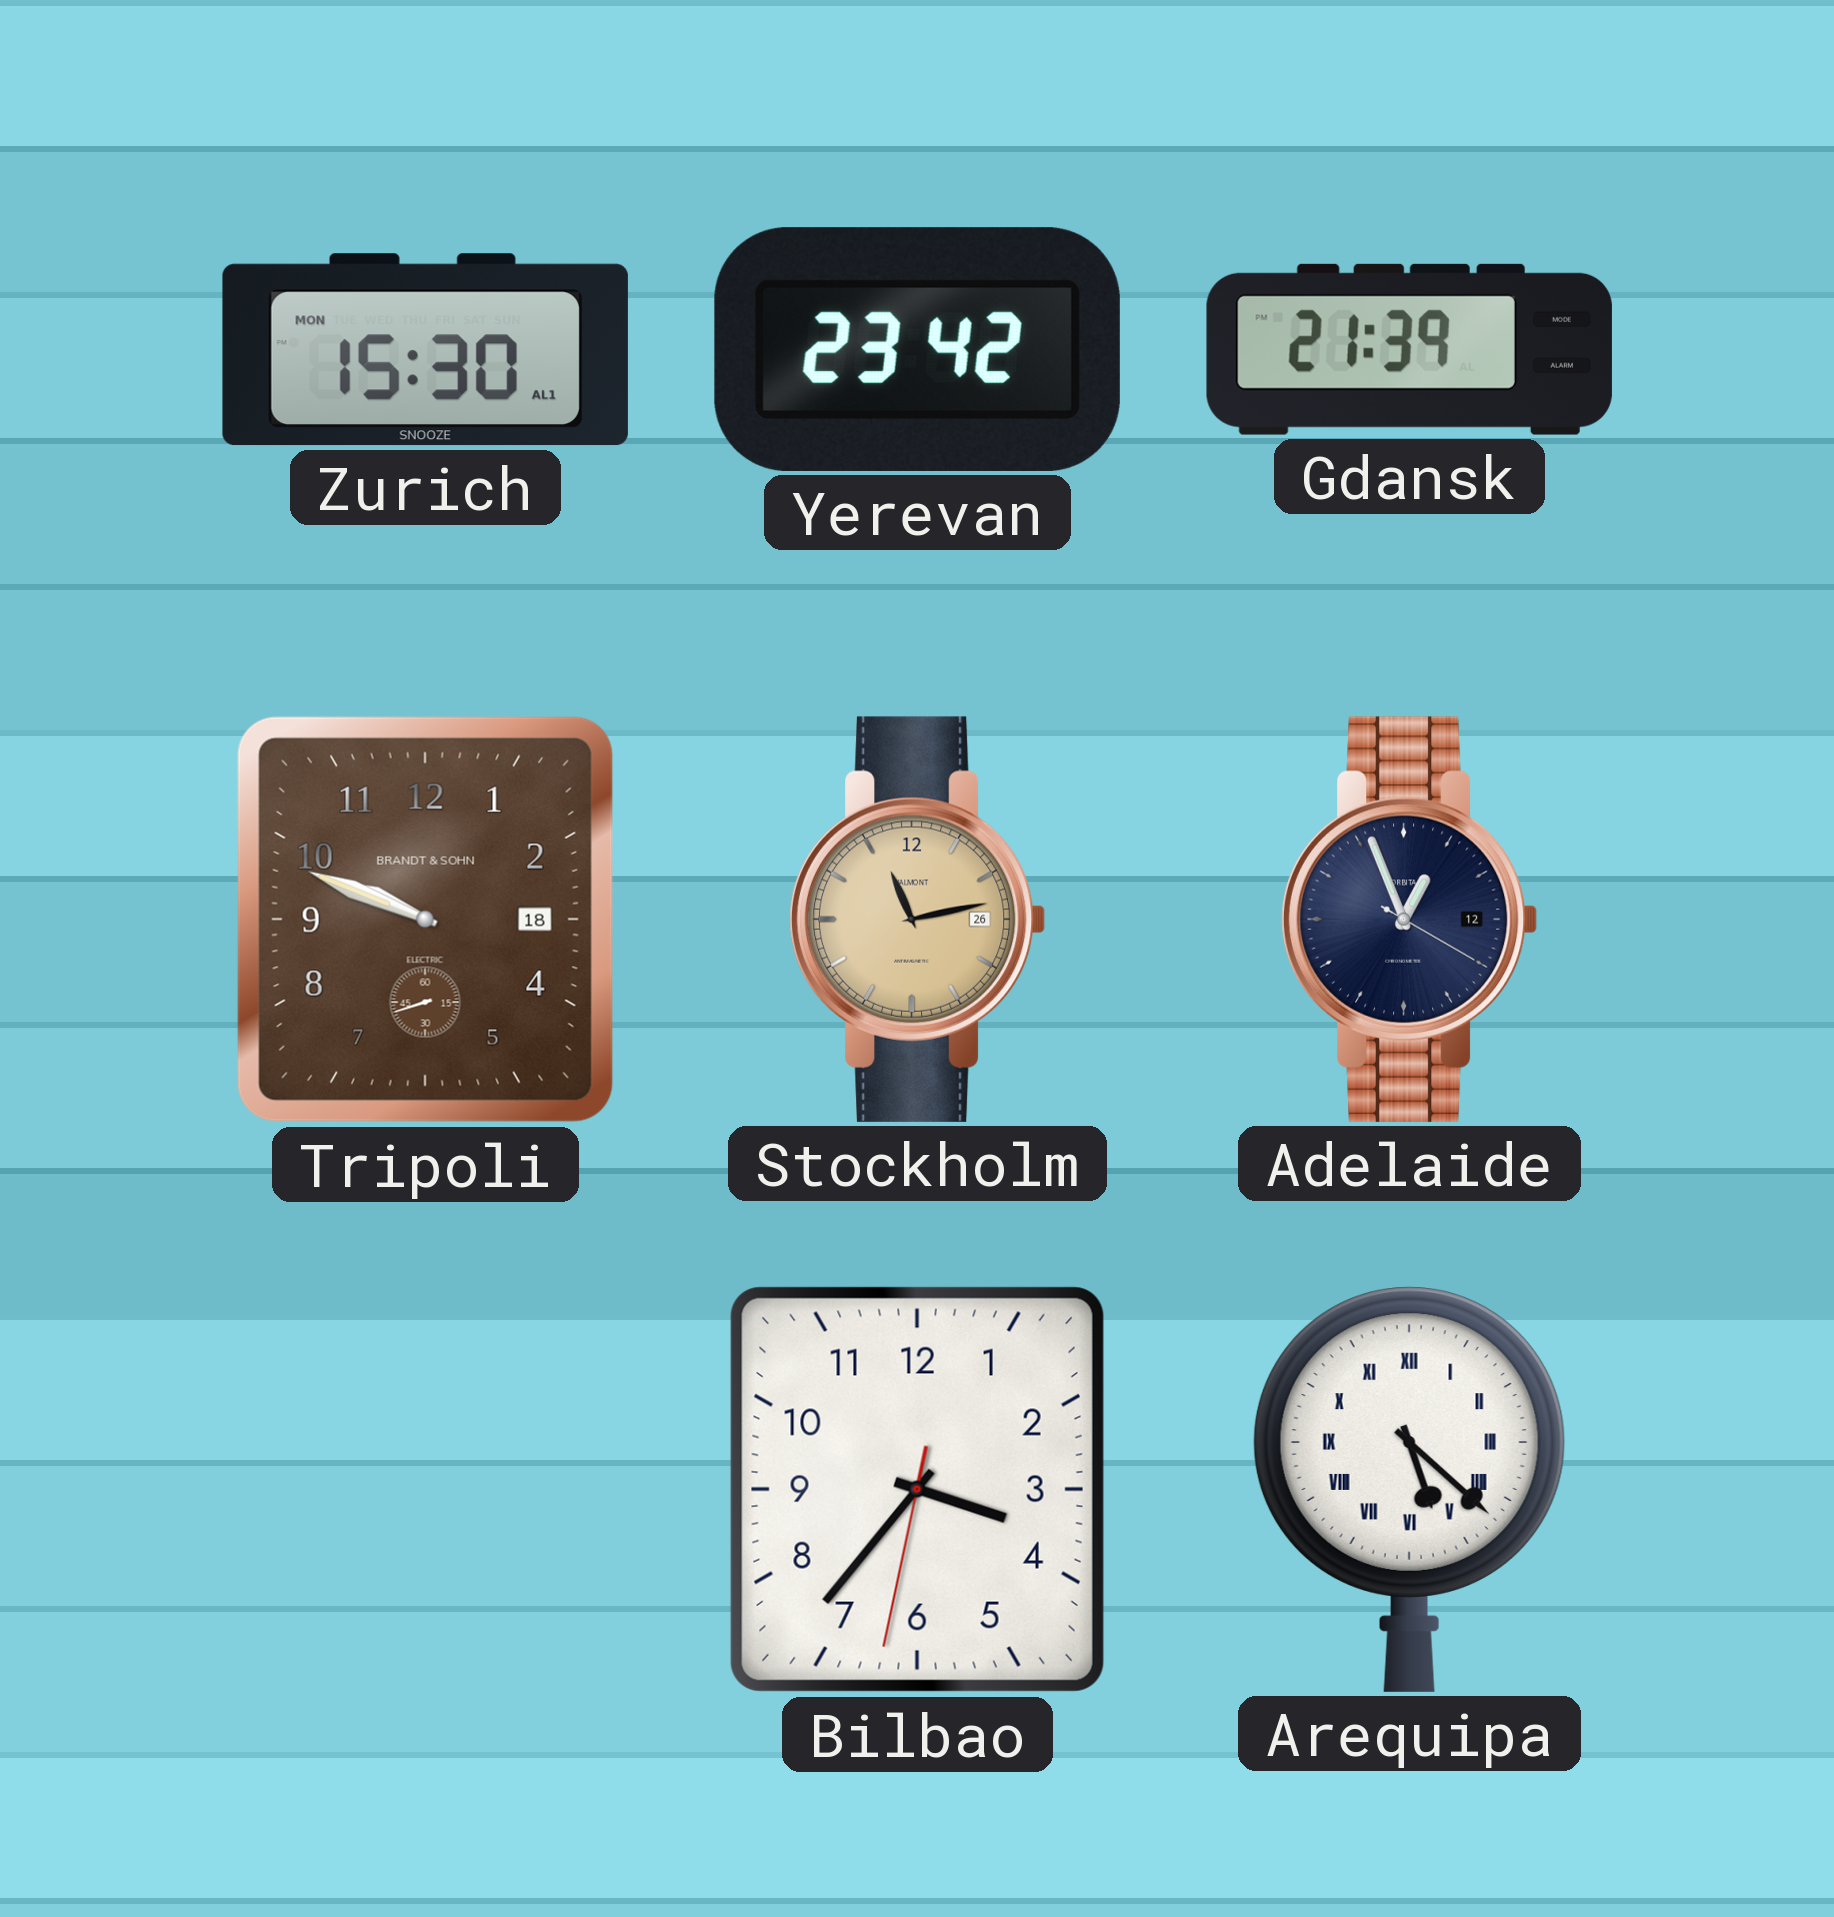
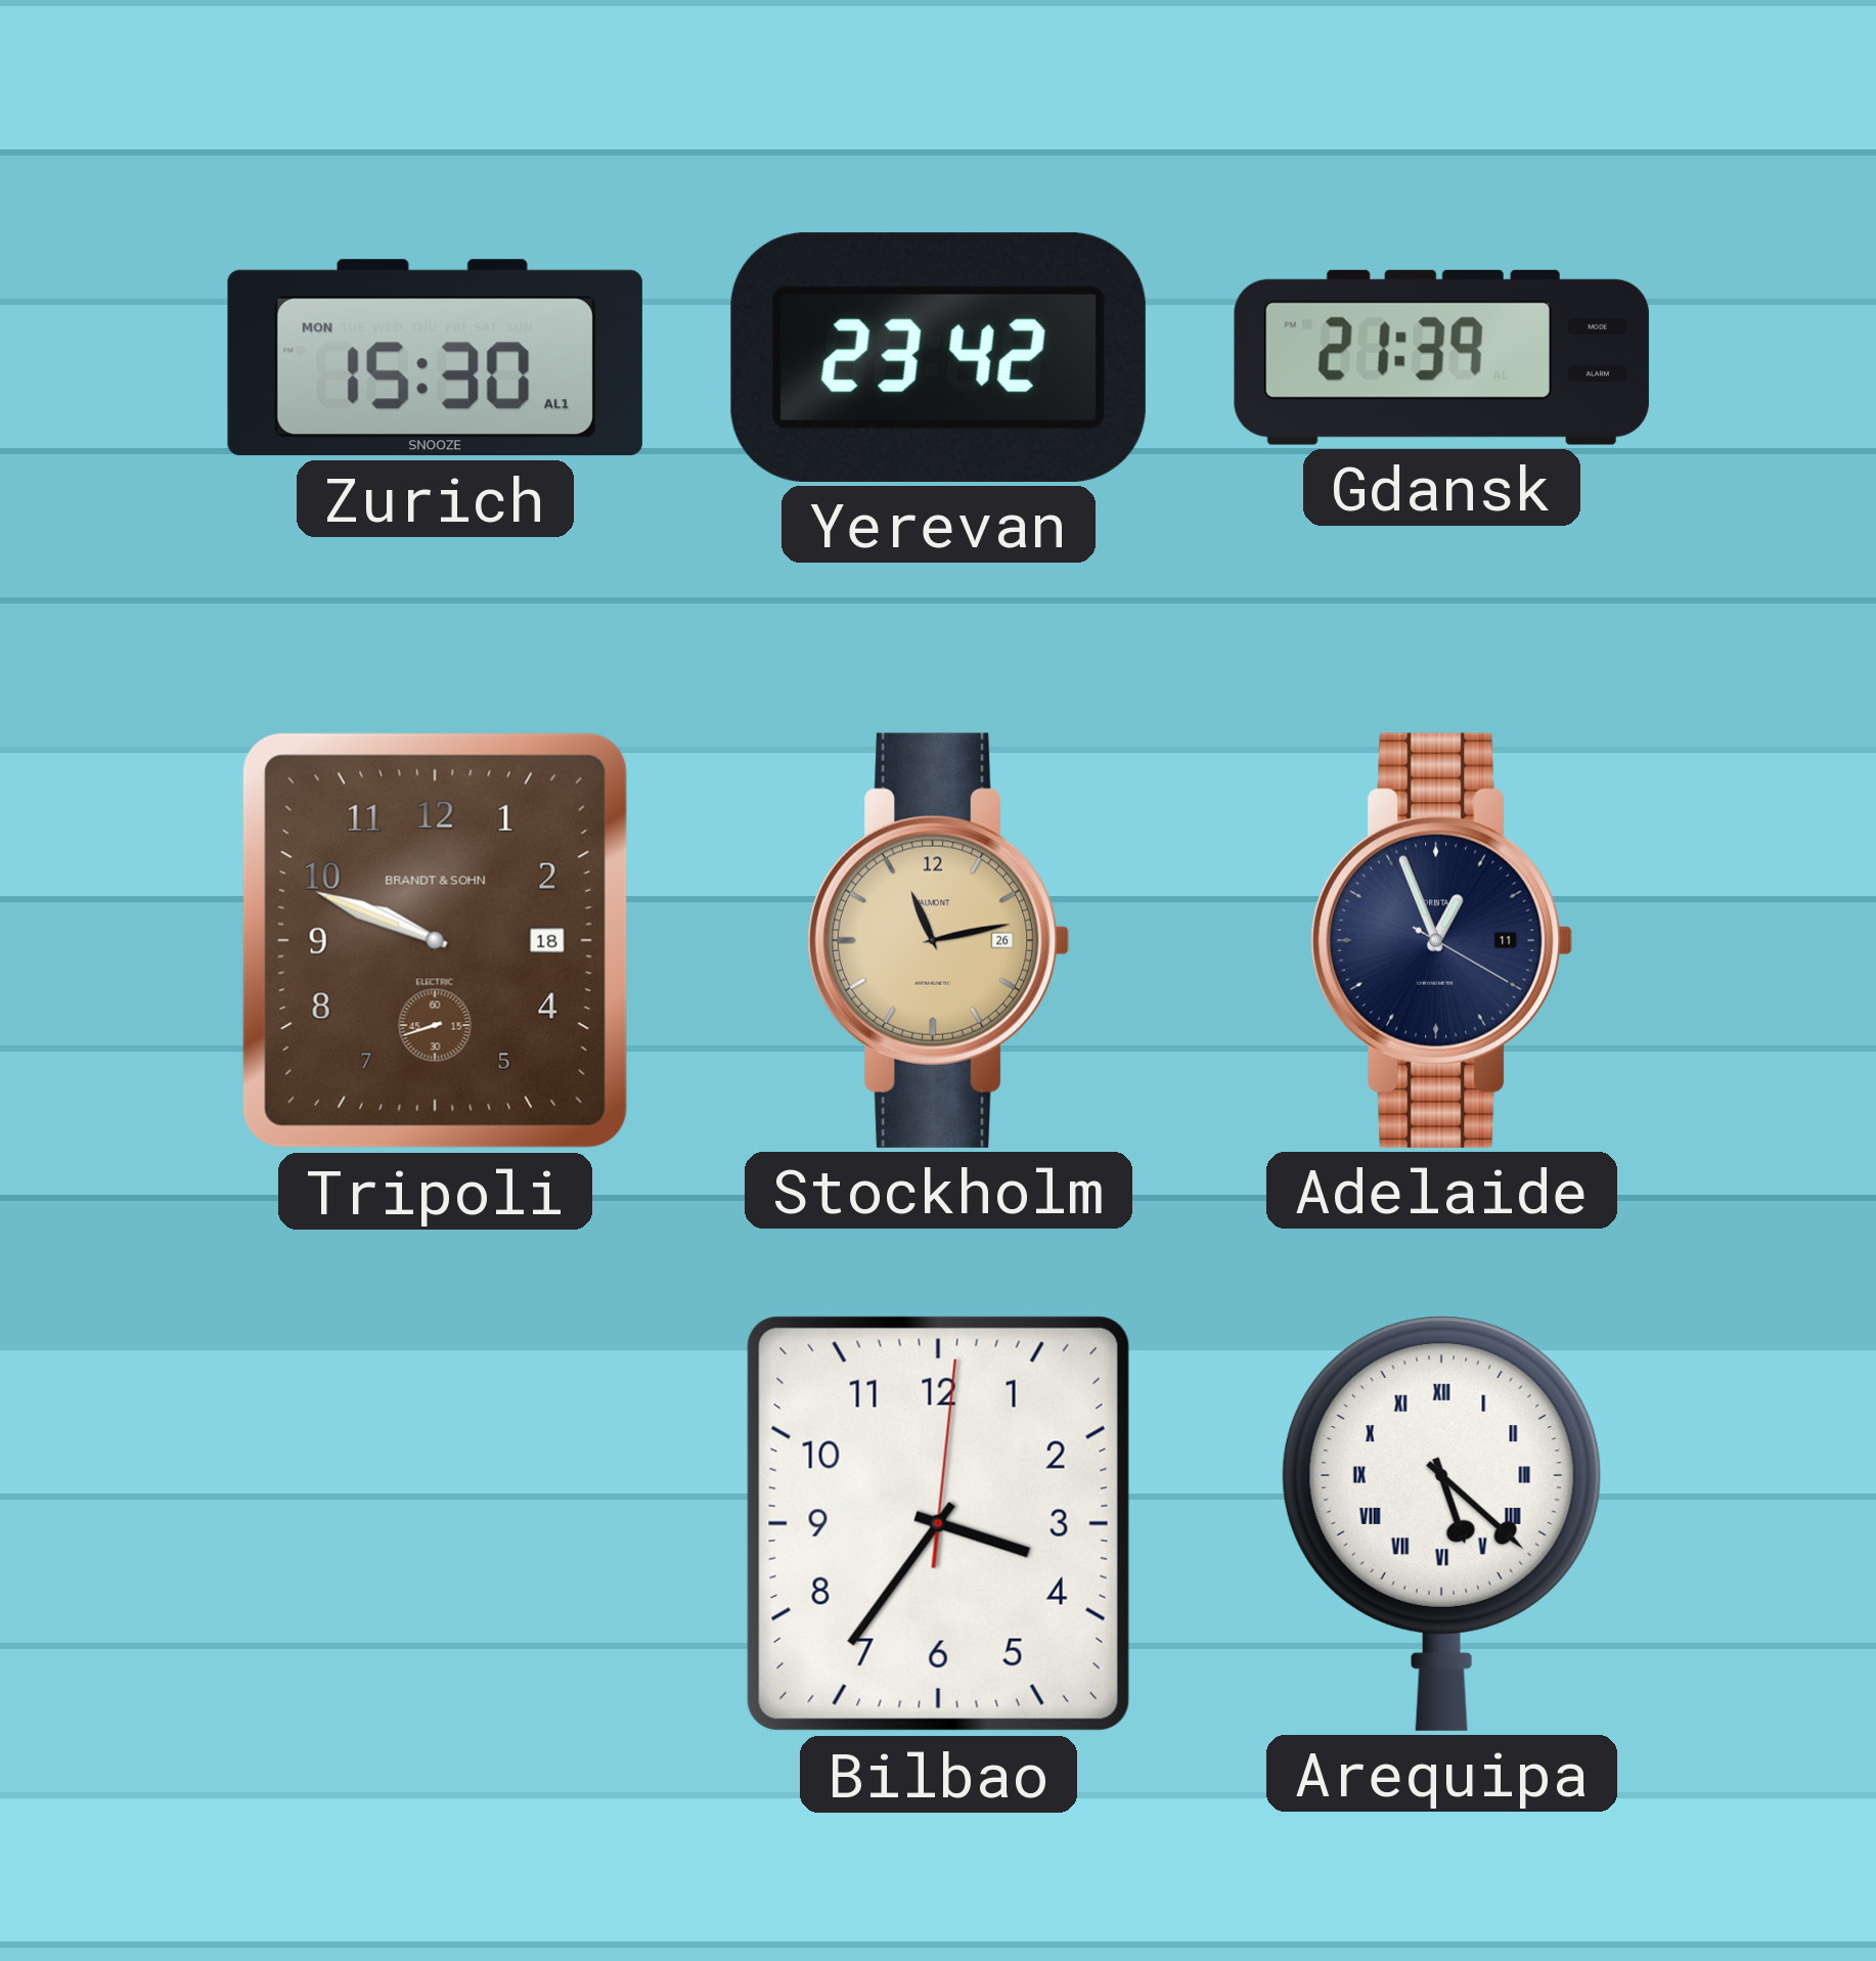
Adelaide date: 12 -> 11 (1441, 940)
Bilbao: 3:36:32 -> 3:36:01 (938, 1523)
